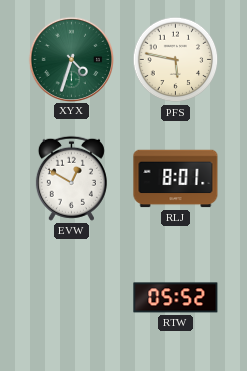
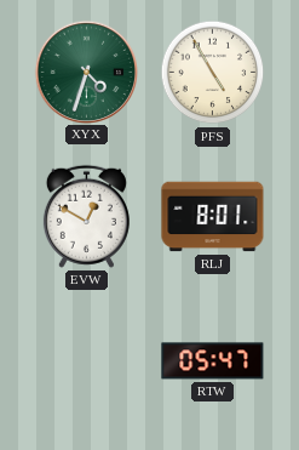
PFS: 5:47 -> 4:55 (213, 73)
RTW: 05:52 -> 05:47 (213, 361)
